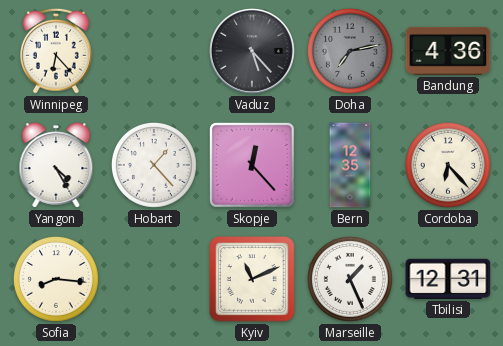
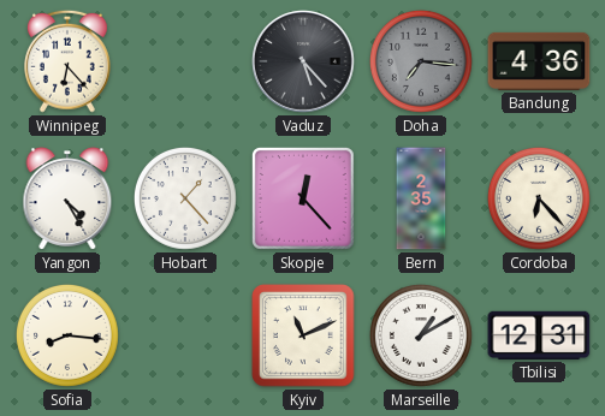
Doha: 7:13 -> 7:16 (421, 61)
Bern: 12:35 -> 2:35 (421, 198)
Marseille: 1:26 -> 1:10 (421, 335)
